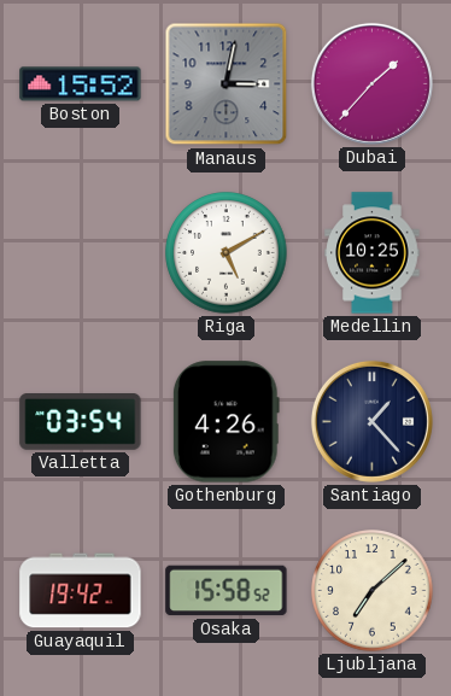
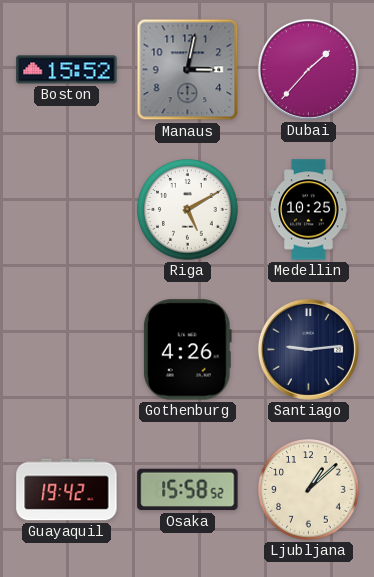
Valletta: 03:54 -> none (81, 422)
Santiago: 1:23 -> 9:14 (308, 349)
Ljubljana: 7:08 -> 1:08 (309, 490)
